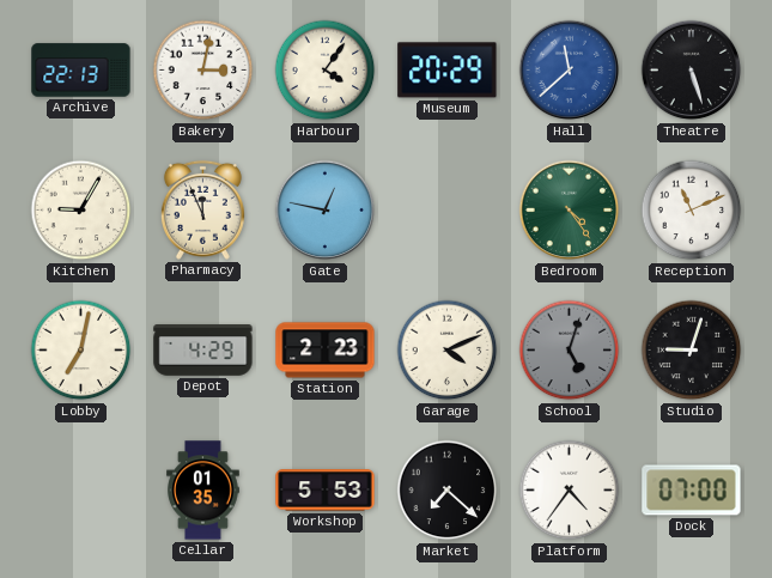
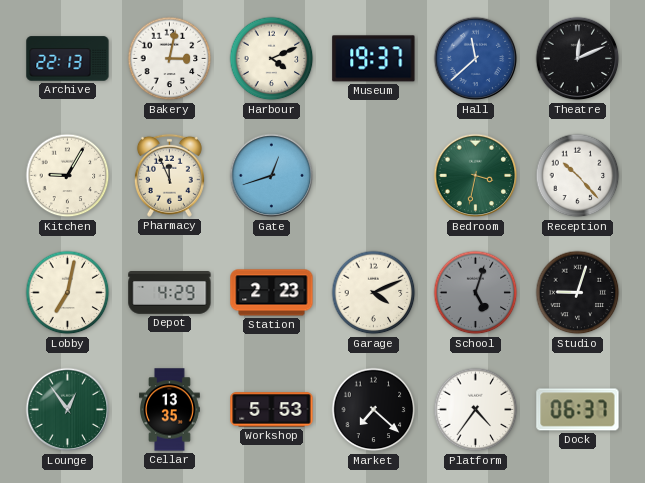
Harbour: 4:06 -> 4:11 (272, 59)
Museum: 20:29 -> 19:37 (374, 59)
Theatre: 5:27 -> 12:11 (578, 59)
Gate: 12:47 -> 12:42 (272, 176)
Bedroom: 4:24 -> 3:32 (476, 176)
Reception: 11:11 -> 10:23 (578, 176)
Lounge: none -> 12:54 (68, 410)
Cellar: 01:35 -> 13:35 (170, 410)
Dock: 07:00 -> 06:37 (578, 410)
